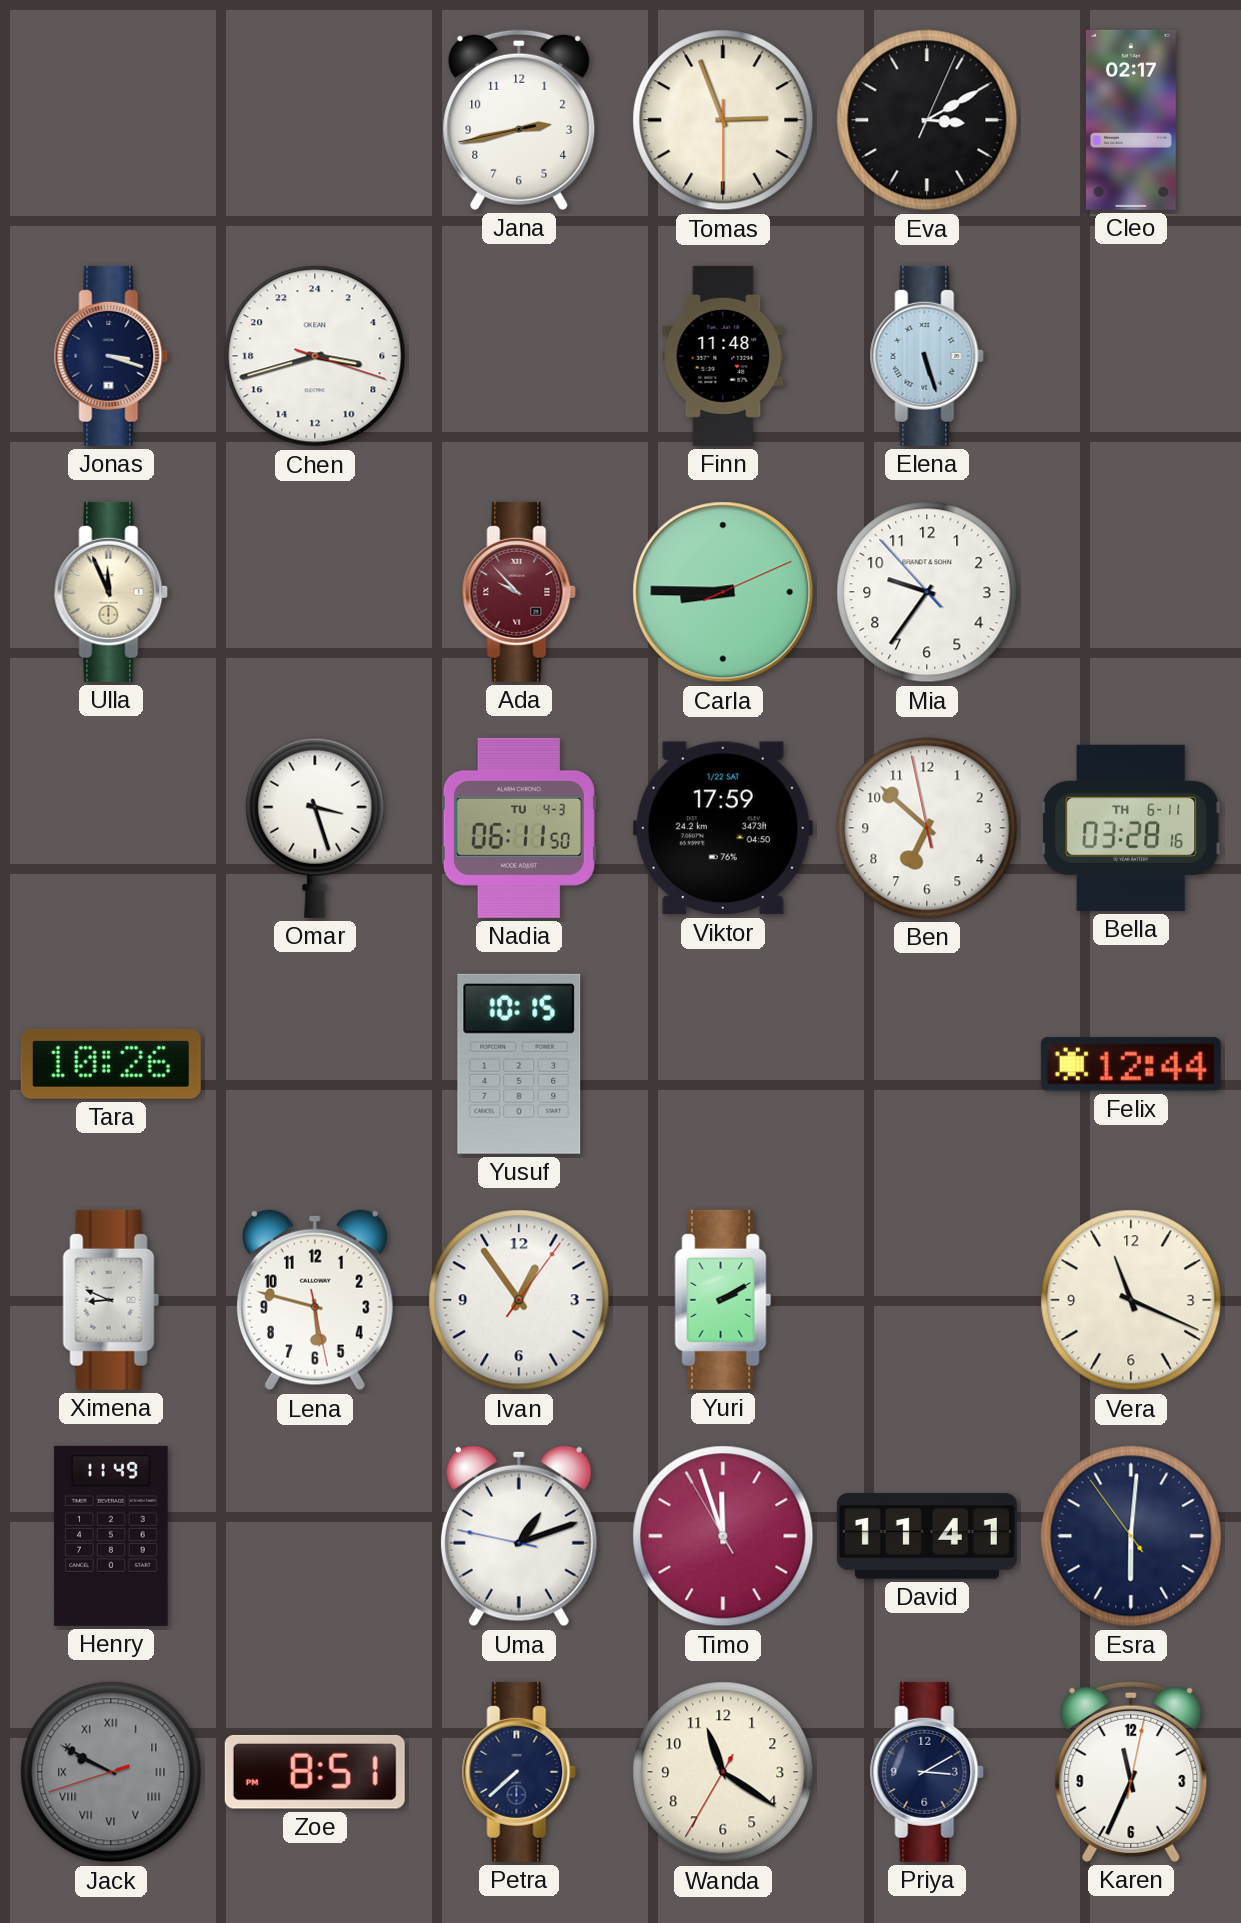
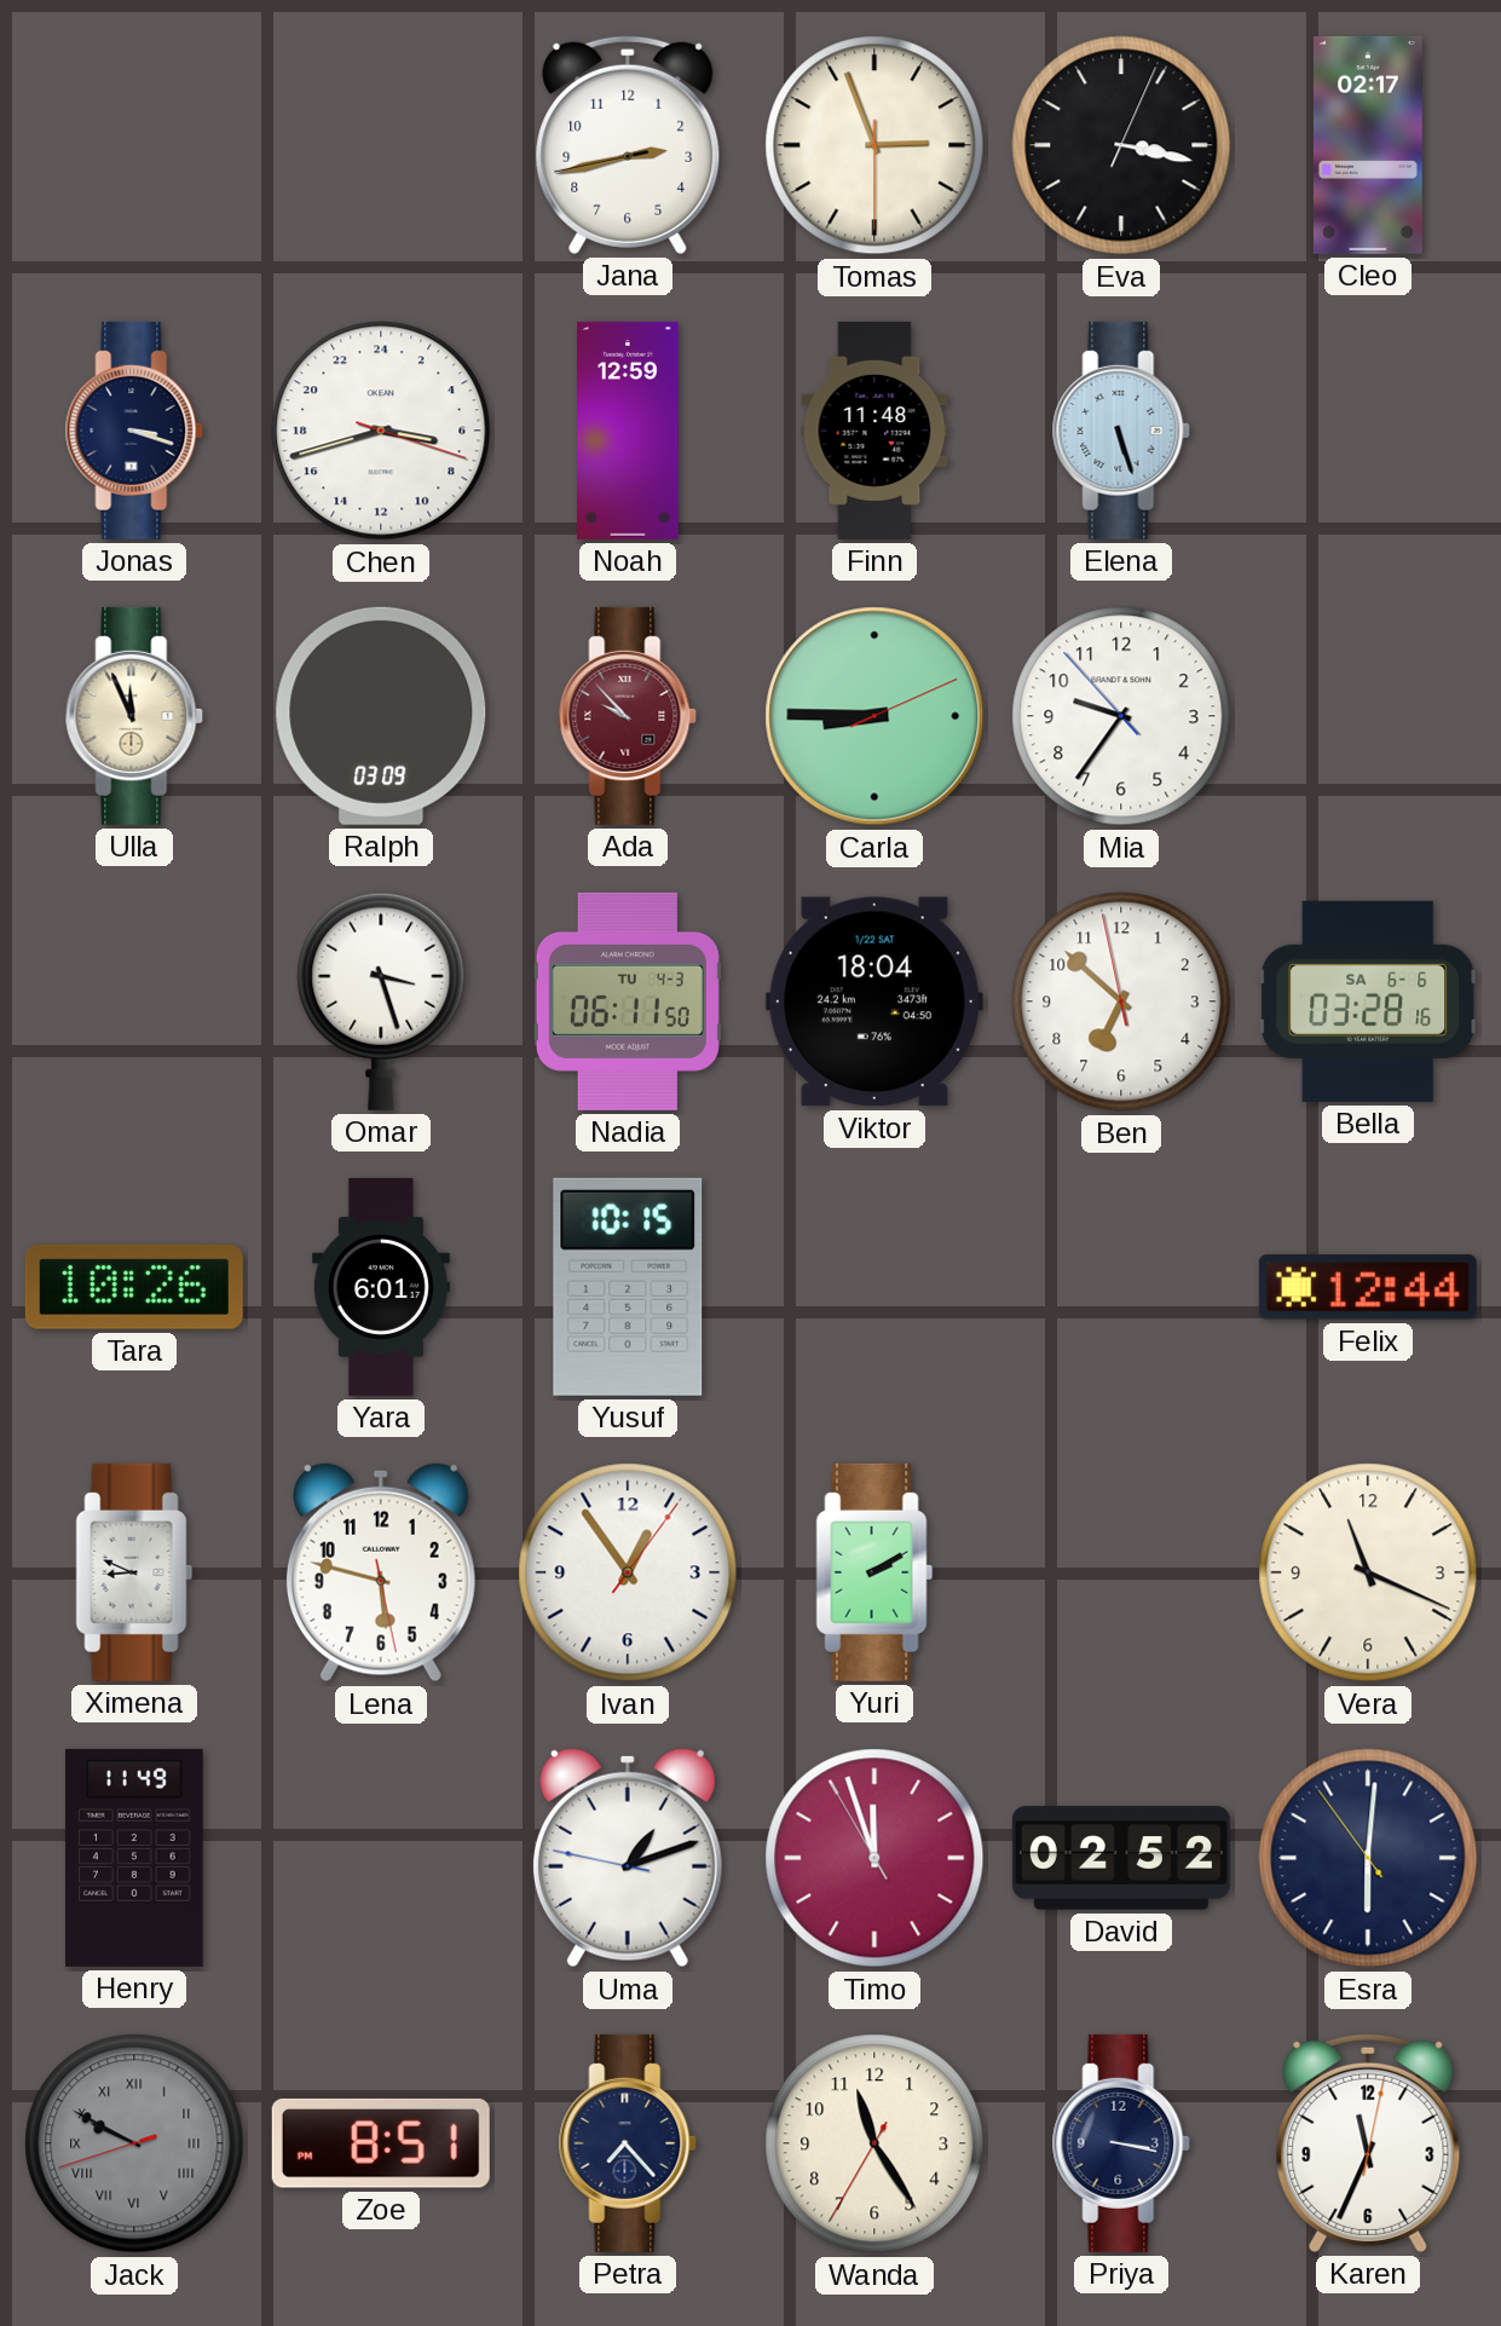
Eva: 3:10 -> 3:17 (1121, 145)
Noah: none -> 12:59 (628, 431)
Ralph: none -> 03:09 (381, 716)
Viktor: 17:59 -> 18:04 (874, 1002)
Bella date: TH 6-11 -> SA 6-6 (1368, 1002)
Yara: none -> 6:01 (381, 1287)
David: 11:41 -> 02:52 (1121, 1858)
Petra: 7:38 -> 7:23 (628, 2143)
Wanda: 11:20 -> 11:24 (874, 2143)
Priya: 3:10 -> 3:17 (1121, 2143)
